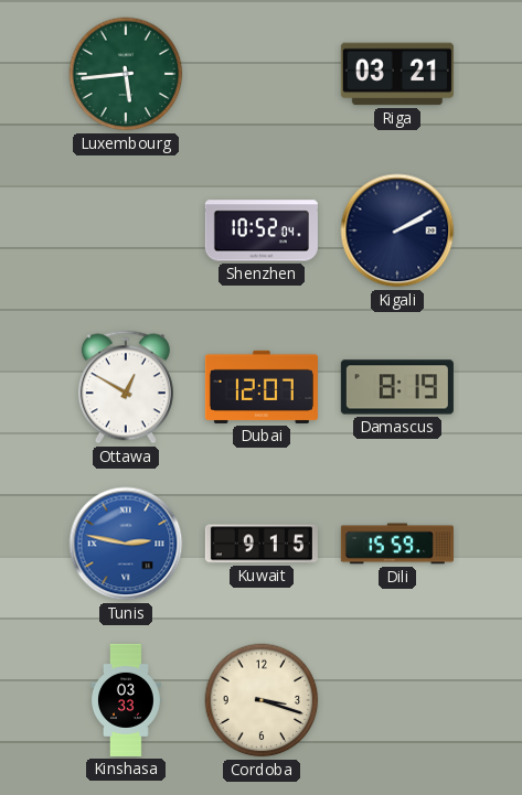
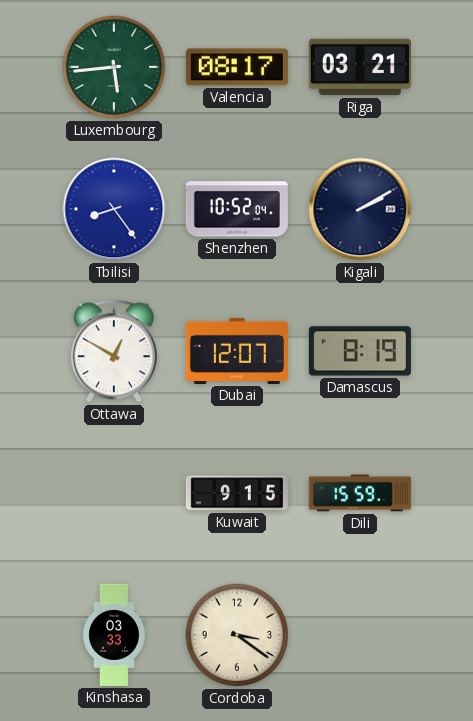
Valencia: none -> 08:17 (237, 67)
Tbilisi: none -> 8:24 (114, 209)
Tunis: 2:47 -> none (126, 544)
Cordoba: 3:18 -> 3:21 (237, 635)
